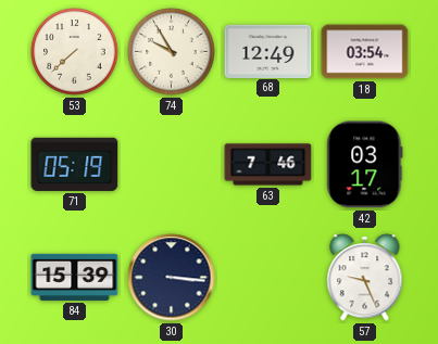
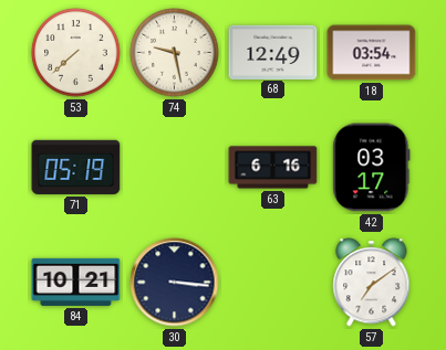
74: 9:55 -> 9:28 (175, 53)
63: 7:46 -> 6:16 (273, 168)
84: 15:39 -> 10:21 (76, 282)
57: 9:26 -> 7:09 (372, 283)
